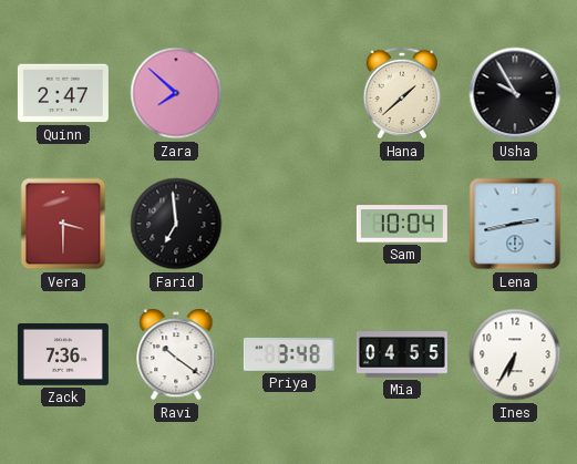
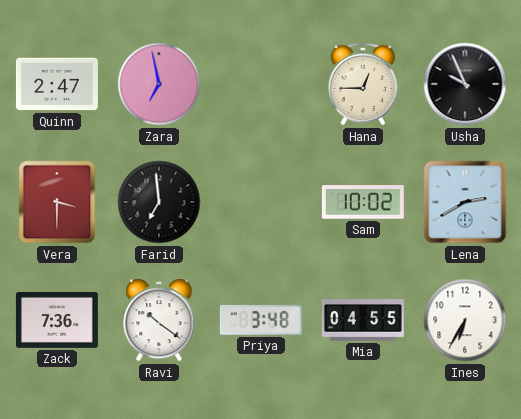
Zara: 7:52 -> 6:58 (159, 84)
Hana: 1:38 -> 12:45 (363, 84)
Usha: 9:55 -> 9:56 (465, 84)
Sam: 10:04 -> 10:02 (363, 202)
Lena: 2:43 -> 2:40 (465, 202)
